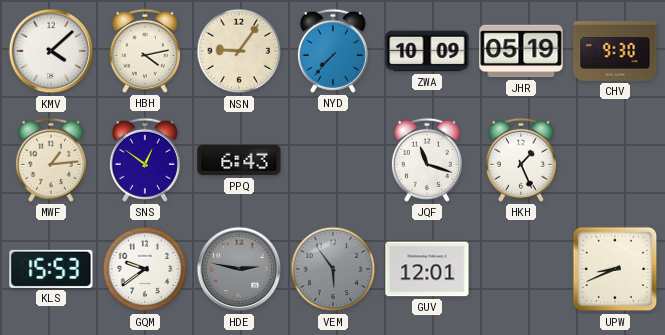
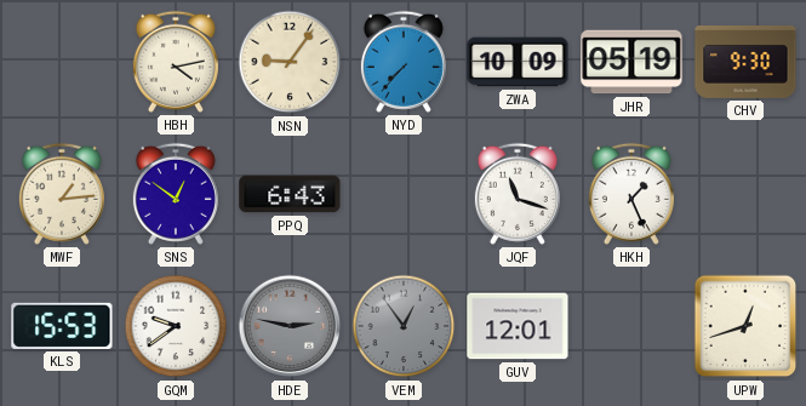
KMV: 4:08 -> none (51, 51)
VEM: 5:54 -> 12:54 (404, 326)
UPW: 8:41 -> 12:42 (745, 326)
